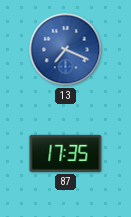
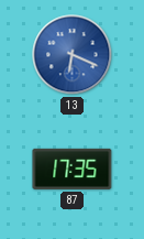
13: 7:19 -> 6:19 (73, 55)
